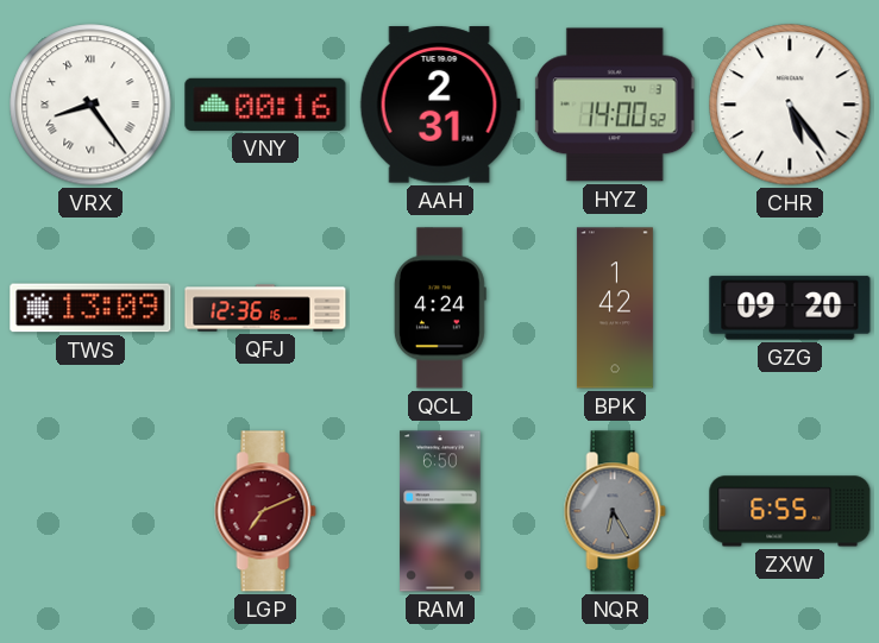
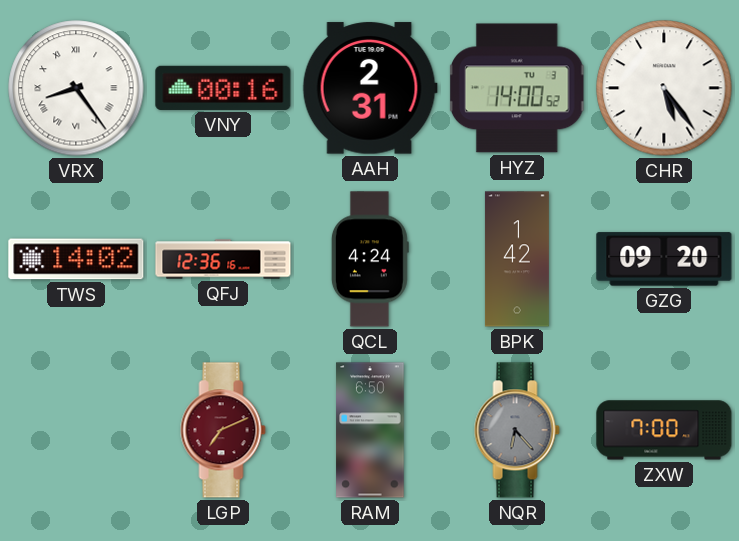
TWS: 13:09 -> 14:02 (76, 259)
NQR: 6:25 -> 6:23 (517, 430)
ZXW: 6:55 -> 7:00 (664, 430)
